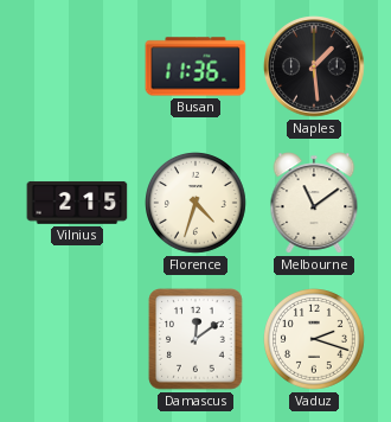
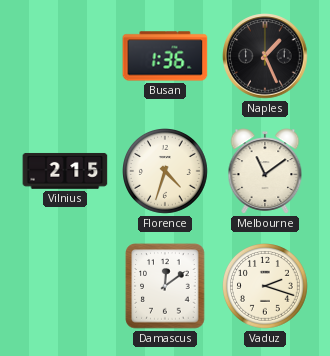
Busan: 11:36 -> 1:36 (165, 56)
Naples: 1:29 -> 1:26 (265, 56)
